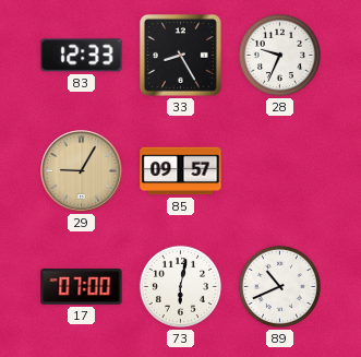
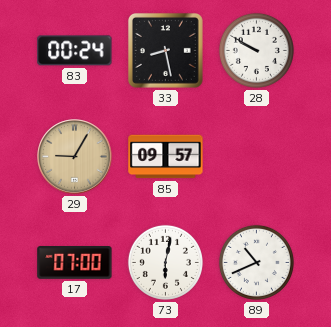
83: 12:33 -> 00:24 (75, 51)
33: 8:25 -> 8:28 (166, 51)
28: 9:34 -> 9:50 (256, 50)
